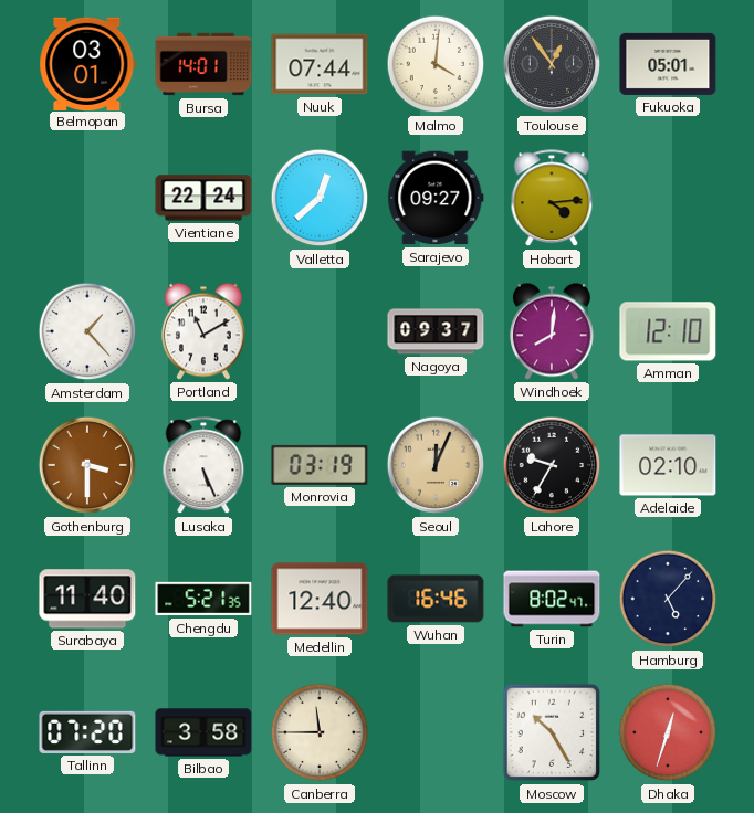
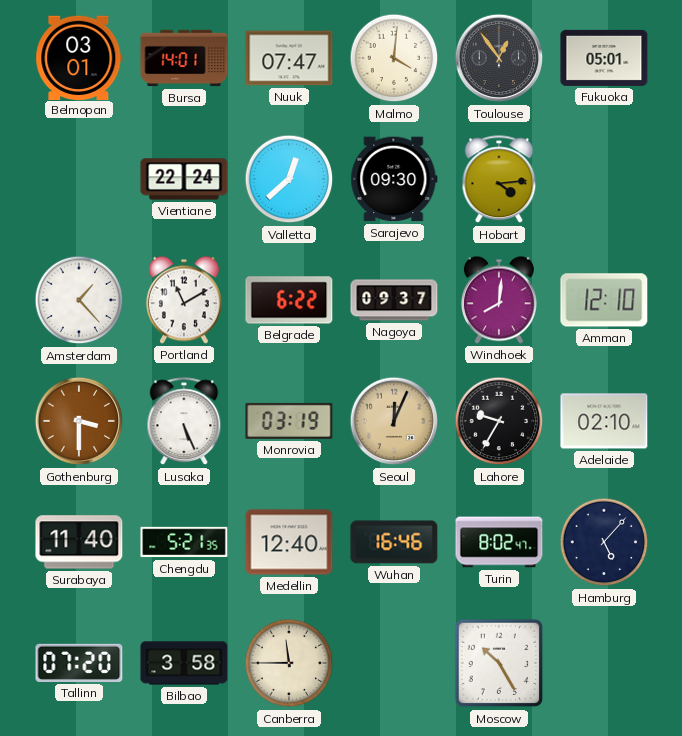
Nuuk: 07:44 -> 07:47 (289, 58)
Sarajevo: 09:27 -> 09:30 (394, 179)
Belgrade: none -> 6:22 (289, 300)
Dhaka: 12:33 -> none (668, 732)
